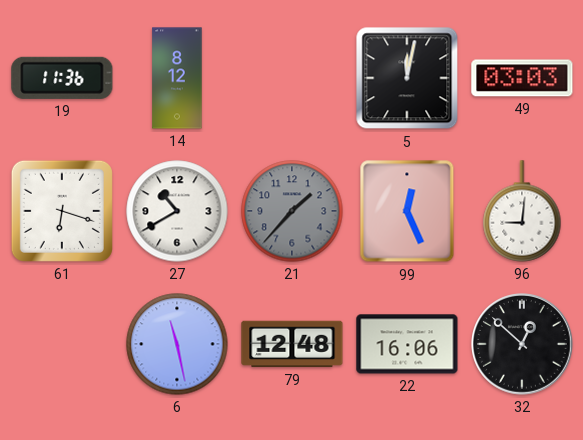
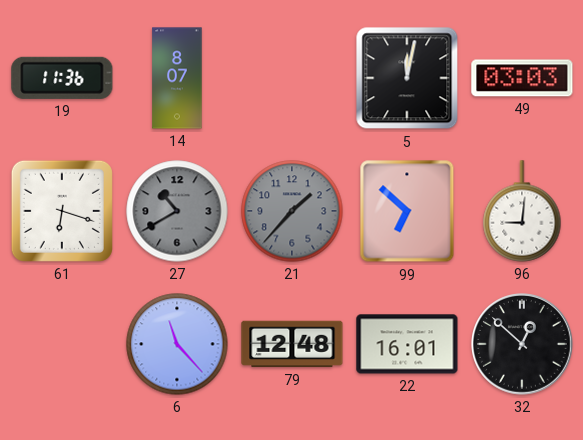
14: 8:12 -> 8:07 (177, 78)
27 dial: white -> grey (177, 211)
99: 12:26 -> 6:52 (407, 211)
6: 11:28 -> 11:23 (177, 344)
22: 16:06 -> 16:01 (407, 344)
